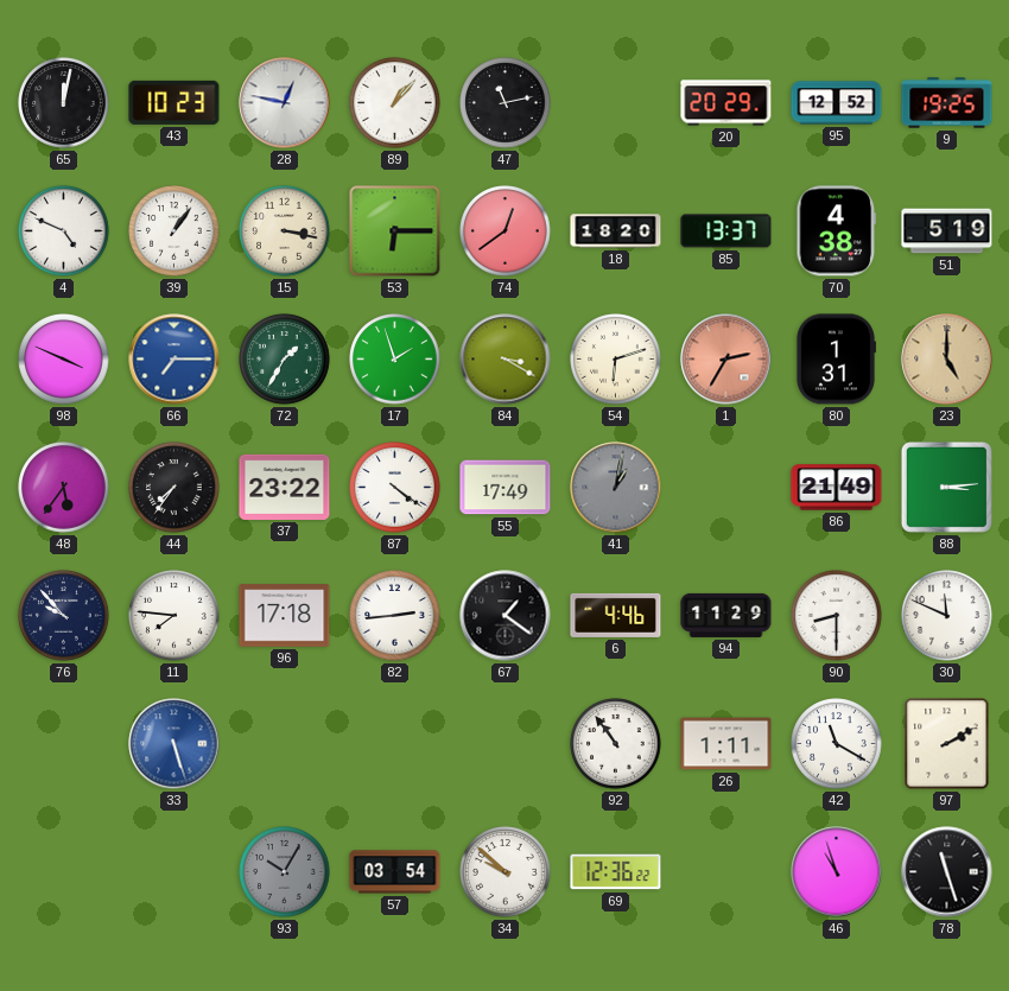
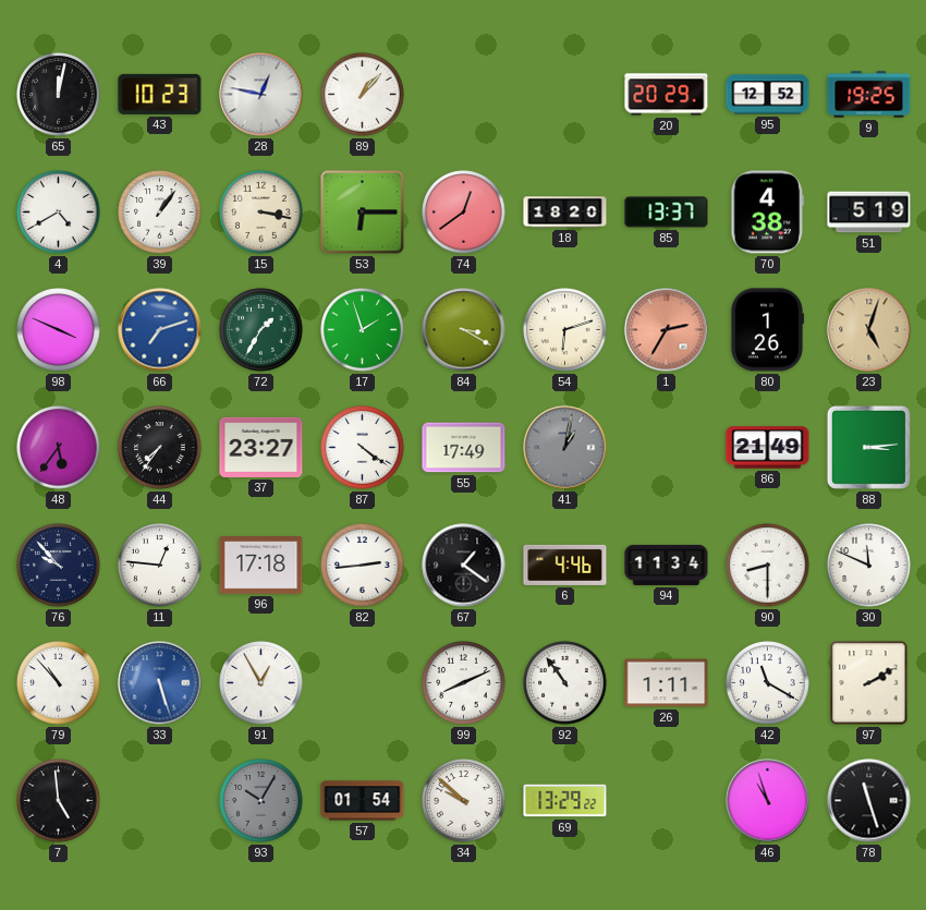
47: 11:13 -> none (506, 103)
4: 4:49 -> 4:40 (59, 213)
66: 7:15 -> 7:12 (160, 330)
80: 1:31 -> 1:26 (767, 330)
23: 5:00 -> 5:03 (869, 330)
37: 23:22 -> 23:27 (261, 447)
11: 7:46 -> 12:46 (160, 566)
94: 11:29 -> 11:34 (667, 565)
79: none -> 10:53 (59, 683)
91: none -> 12:55 (261, 683)
99: none -> 8:11 (464, 683)
7: none -> 4:59 (59, 801)
57: 03:54 -> 01:54 (363, 801)
69: 12:36 -> 13:29 (565, 801)
